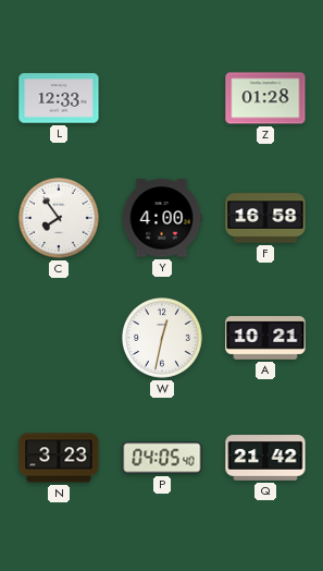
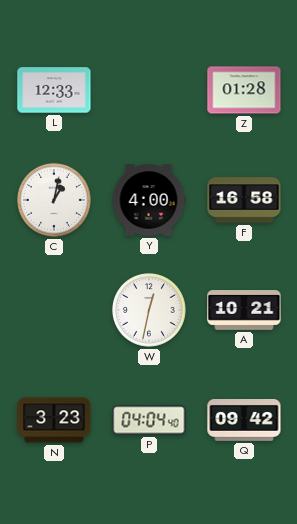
C: 7:54 -> 1:02 (55, 201)
P: 04:05 -> 04:04 (149, 420)
Q: 21:42 -> 09:42 (244, 421)
